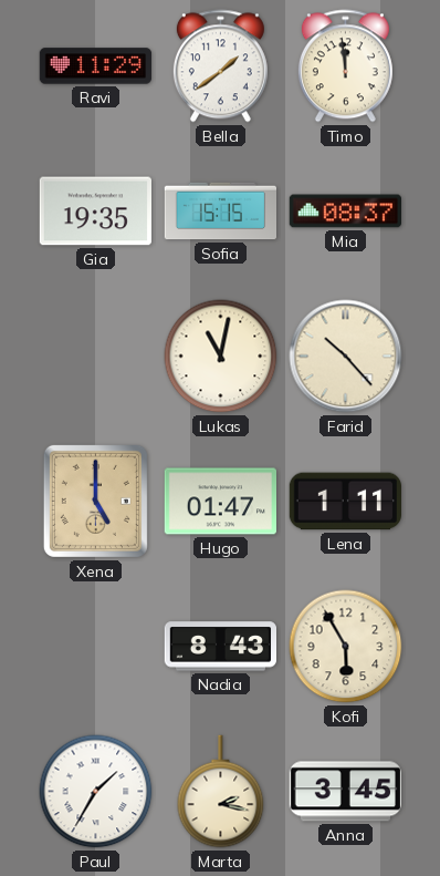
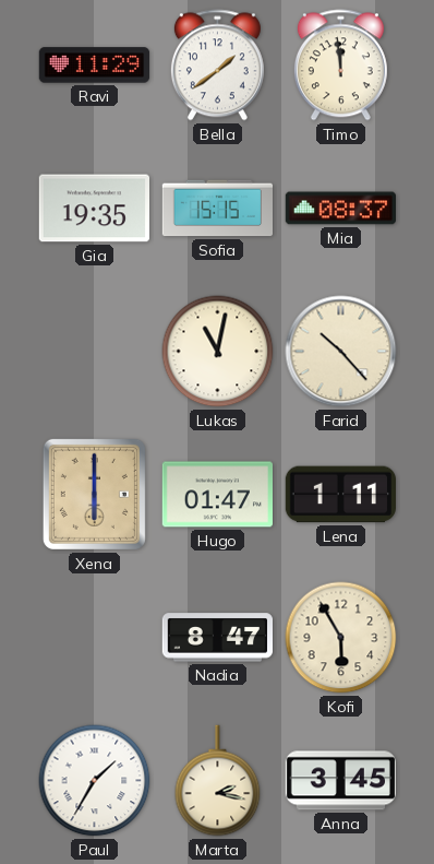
Xena: 5:00 -> 6:00 (94, 494)
Nadia: 8:43 -> 8:47 (217, 638)
